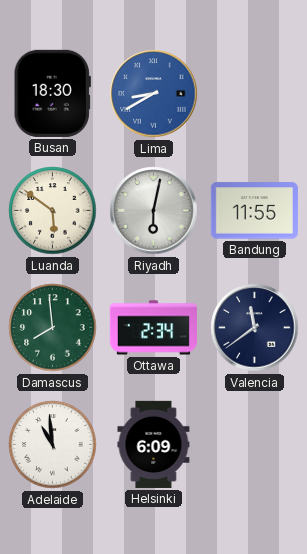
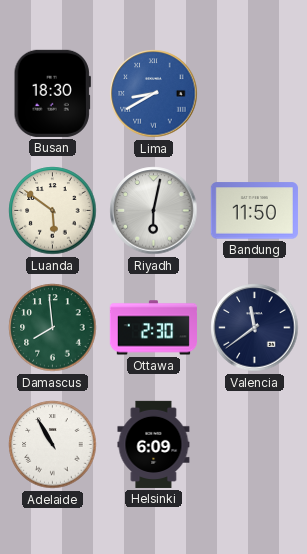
Bandung: 11:55 -> 11:50 (254, 211)
Ottawa: 2:34 -> 2:30 (153, 328)
Adelaide: 10:59 -> 10:55 (53, 445)
